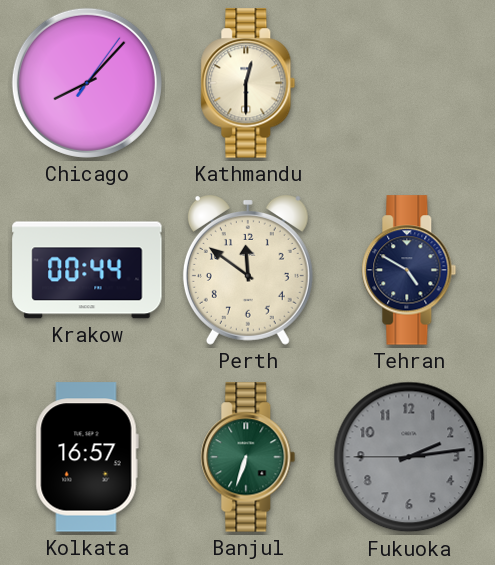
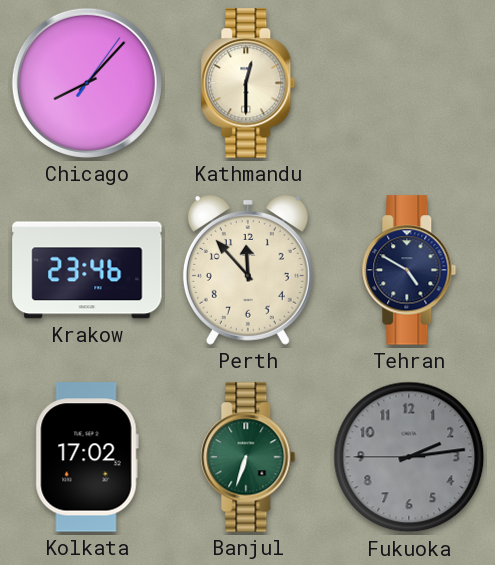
Krakow: 00:44 -> 23:46 (87, 270)
Perth: 11:51 -> 11:53 (248, 271)
Kolkata: 16:57 -> 17:02 (87, 457)
